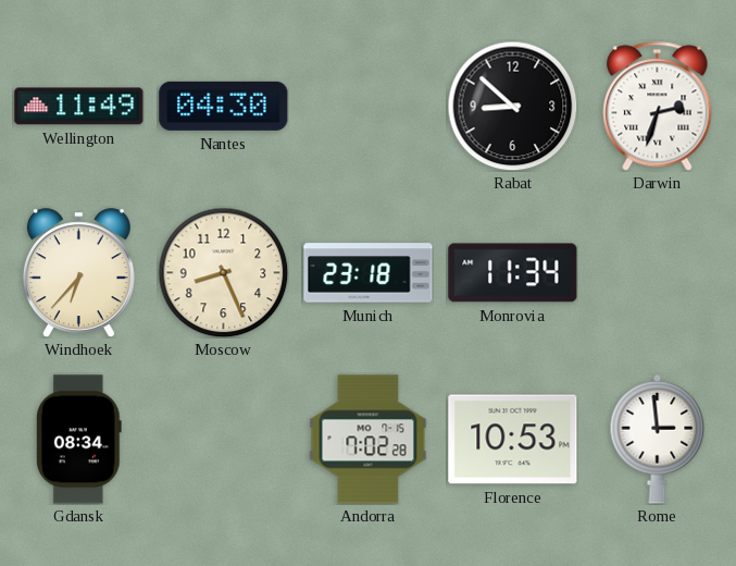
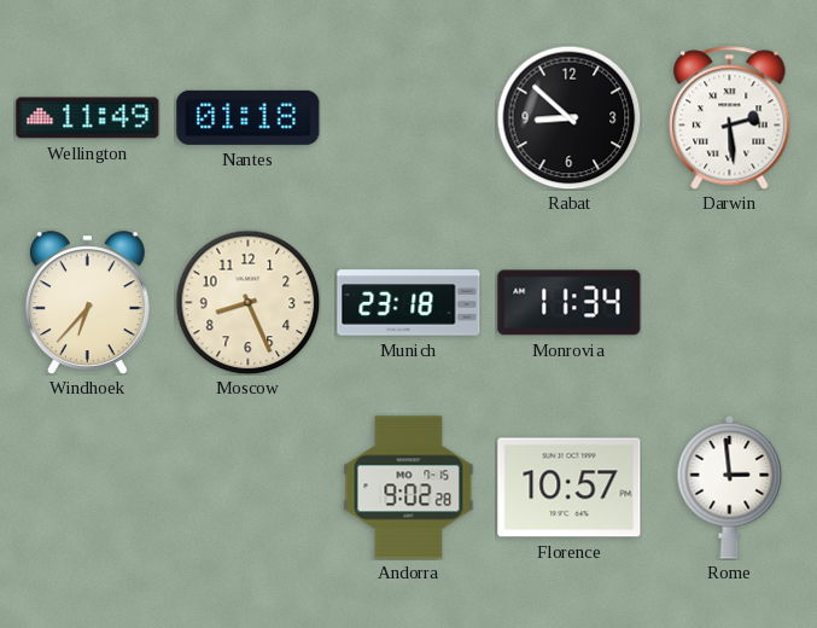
Nantes: 04:30 -> 01:18 (249, 117)
Darwin: 2:33 -> 2:29 (730, 118)
Gdansk: 08:34 -> none (78, 440)
Andorra: 7:02 -> 9:02 (409, 488)
Florence: 10:53 -> 10:57 (570, 488)
